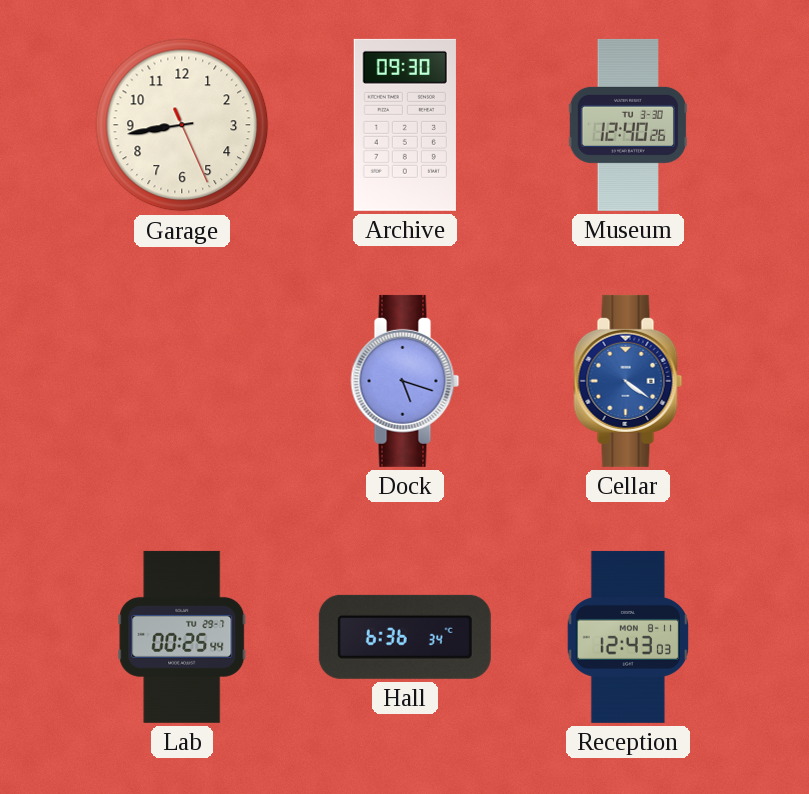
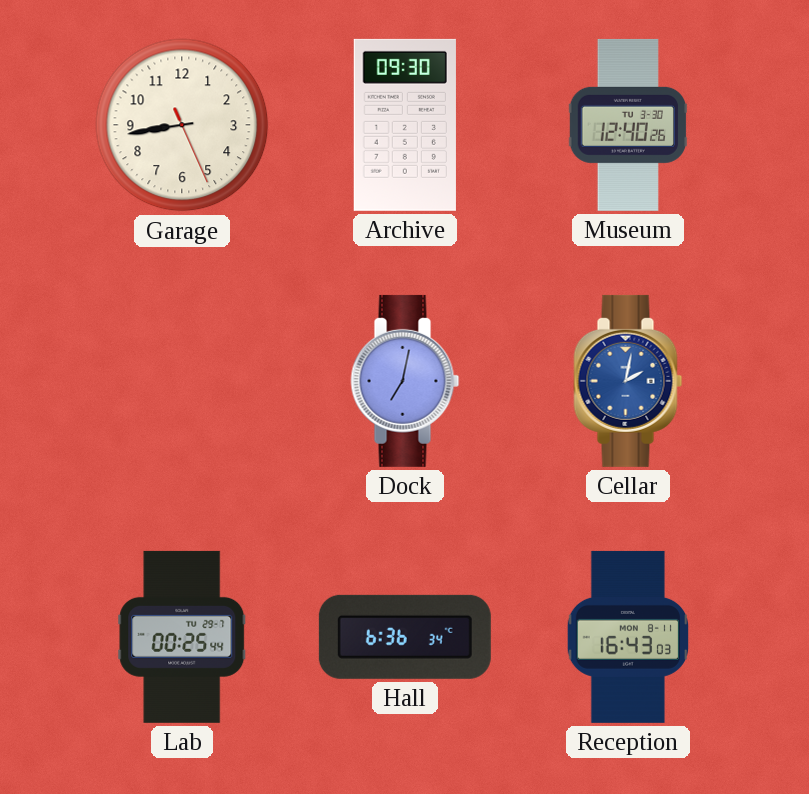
Dock: 5:18 -> 7:02 (405, 381)
Cellar: 4:21 -> 2:02 (628, 381)
Reception: 12:43 -> 16:43 (627, 637)
